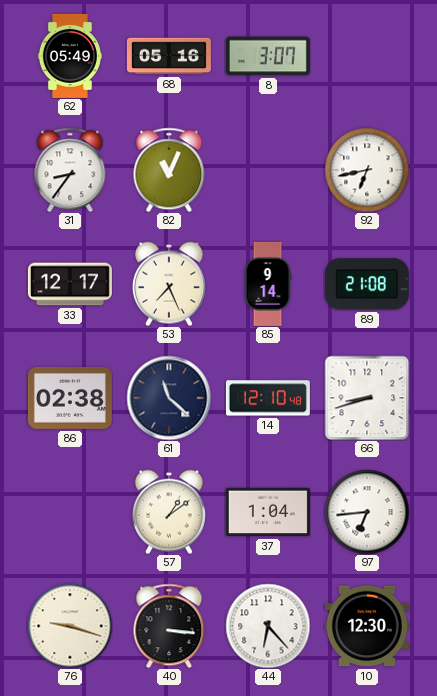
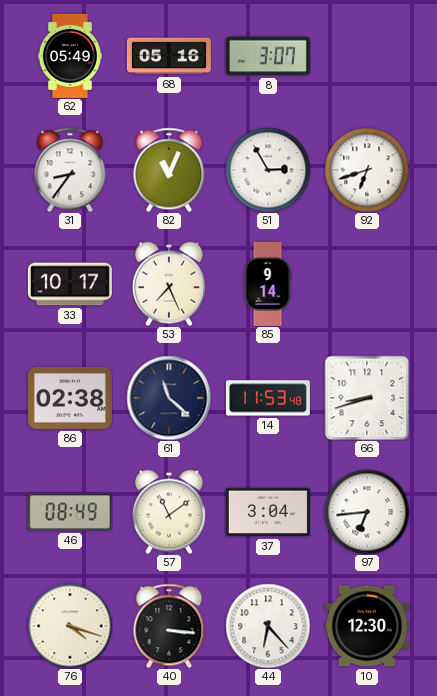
51: none -> 2:55 (268, 170)
92: 6:43 -> 6:42 (367, 170)
33: 12:17 -> 10:17 (70, 284)
89: 21:08 -> none (367, 284)
14: 12:10 -> 11:53 (268, 398)
46: none -> 08:49 (70, 512)
57: 1:09 -> 11:09 (169, 512)
37: 1:04 -> 3:04 (268, 512)
76: 9:18 -> 4:18 (70, 626)
